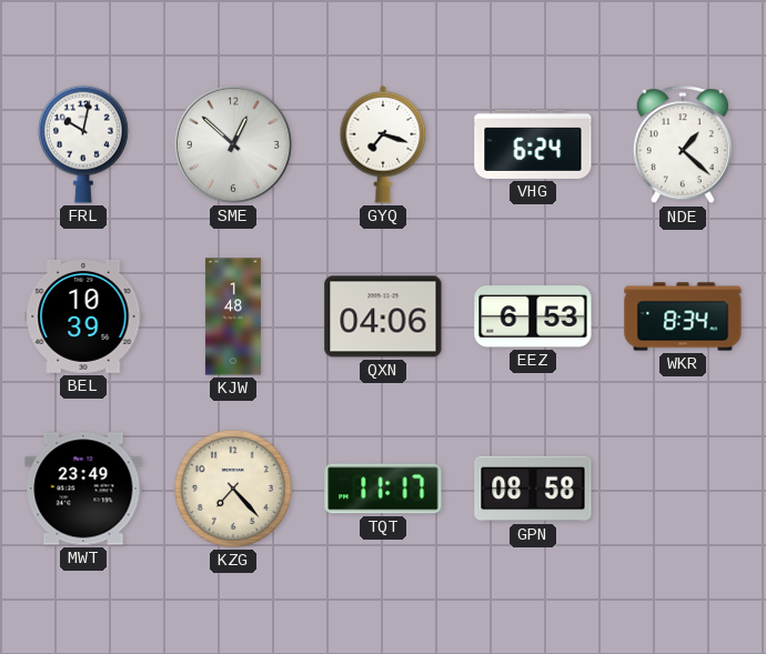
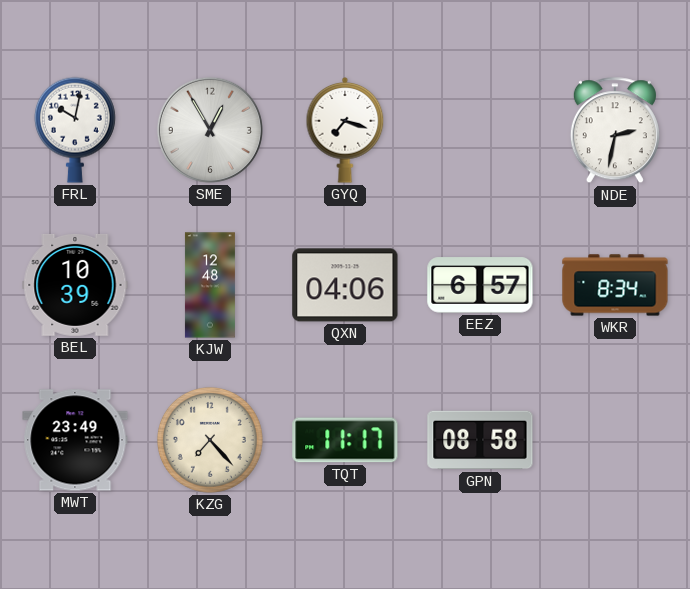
SME: 12:52 -> 12:55 (210, 130)
VHG: 6:24 -> none (533, 144)
NDE: 1:22 -> 2:32 (615, 131)
KJW: 1:48 -> 12:48 (210, 285)
EEZ: 6:53 -> 6:57 (480, 285)
